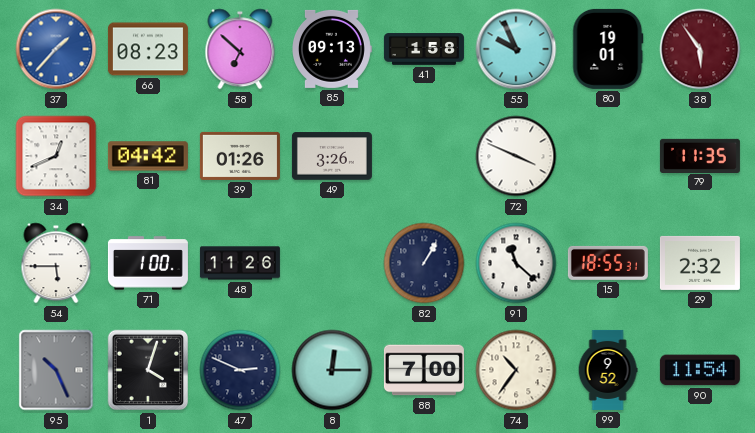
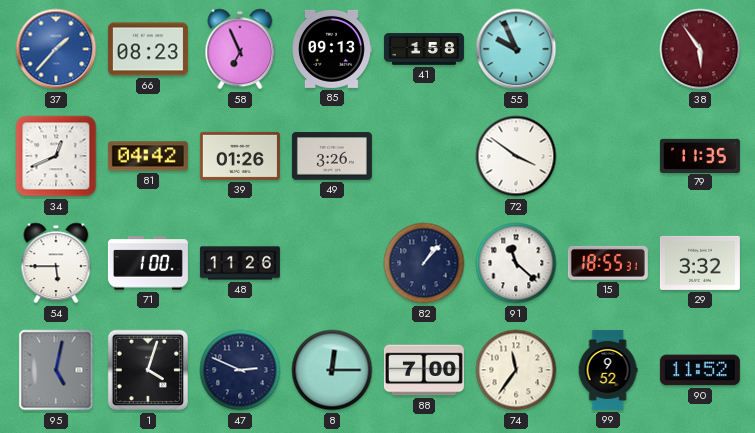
58: 6:52 -> 6:56 (240, 49)
80: 19:01 -> none (608, 49)
72: 3:49 -> 3:51 (516, 156)
82: 1:05 -> 1:07 (424, 263)
29: 2:32 -> 3:32 (700, 263)
95: 10:26 -> 5:02 (56, 370)
74: 10:36 -> 11:36 (516, 370)
90: 11:54 -> 11:52 (700, 370)
